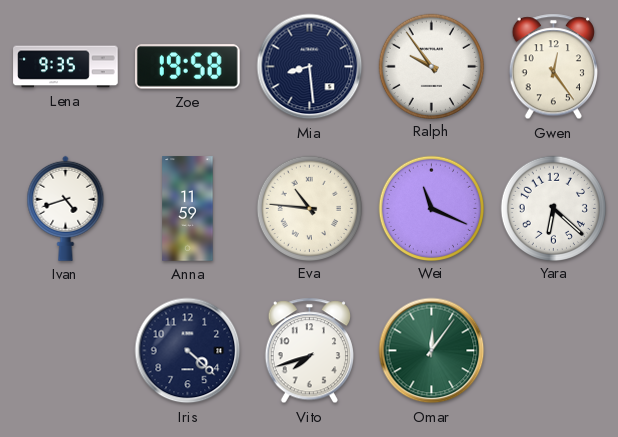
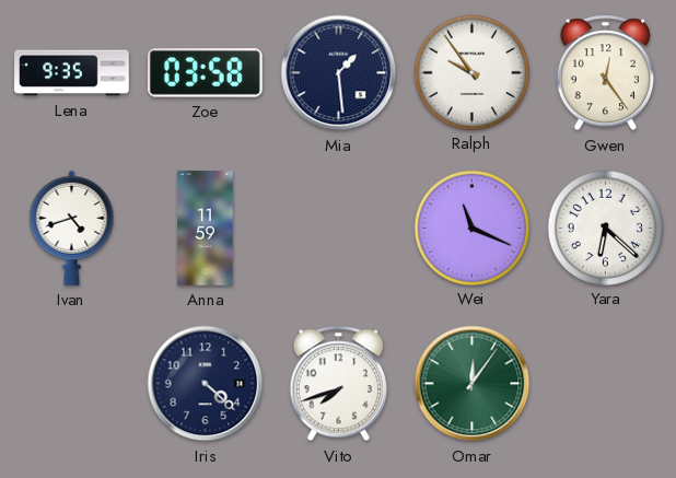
Zoe: 19:58 -> 03:58 (206, 73)
Mia: 8:29 -> 1:29 (339, 73)
Eva: 10:46 -> none (309, 208)
